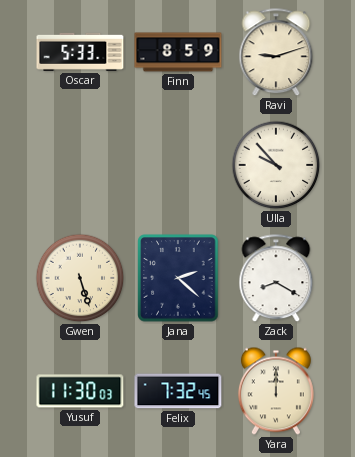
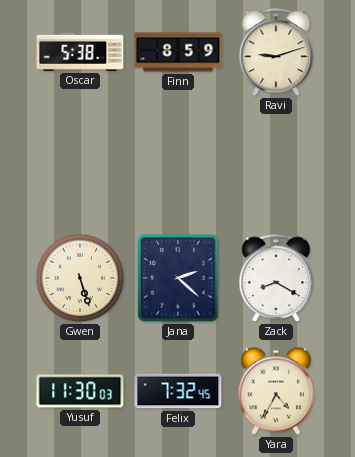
Oscar: 5:33 -> 5:38 (80, 52)
Ulla: 9:53 -> none (276, 165)
Yara: 12:00 -> 4:35 (276, 391)
